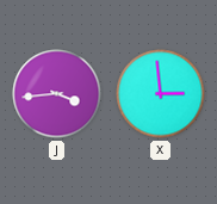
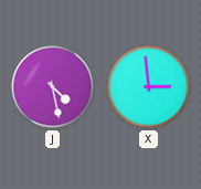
J: 3:44 -> 4:28 (53, 87)
